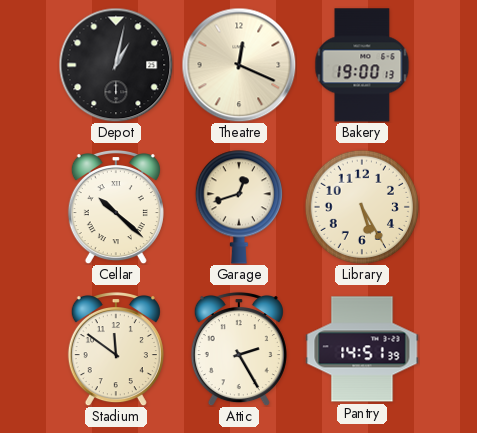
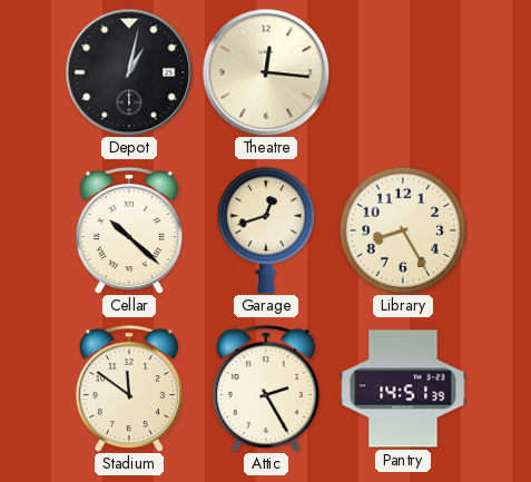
Theatre: 12:19 -> 12:16 (266, 72)
Bakery: 19:00 -> none (362, 65)
Library: 5:25 -> 8:25 (402, 229)
